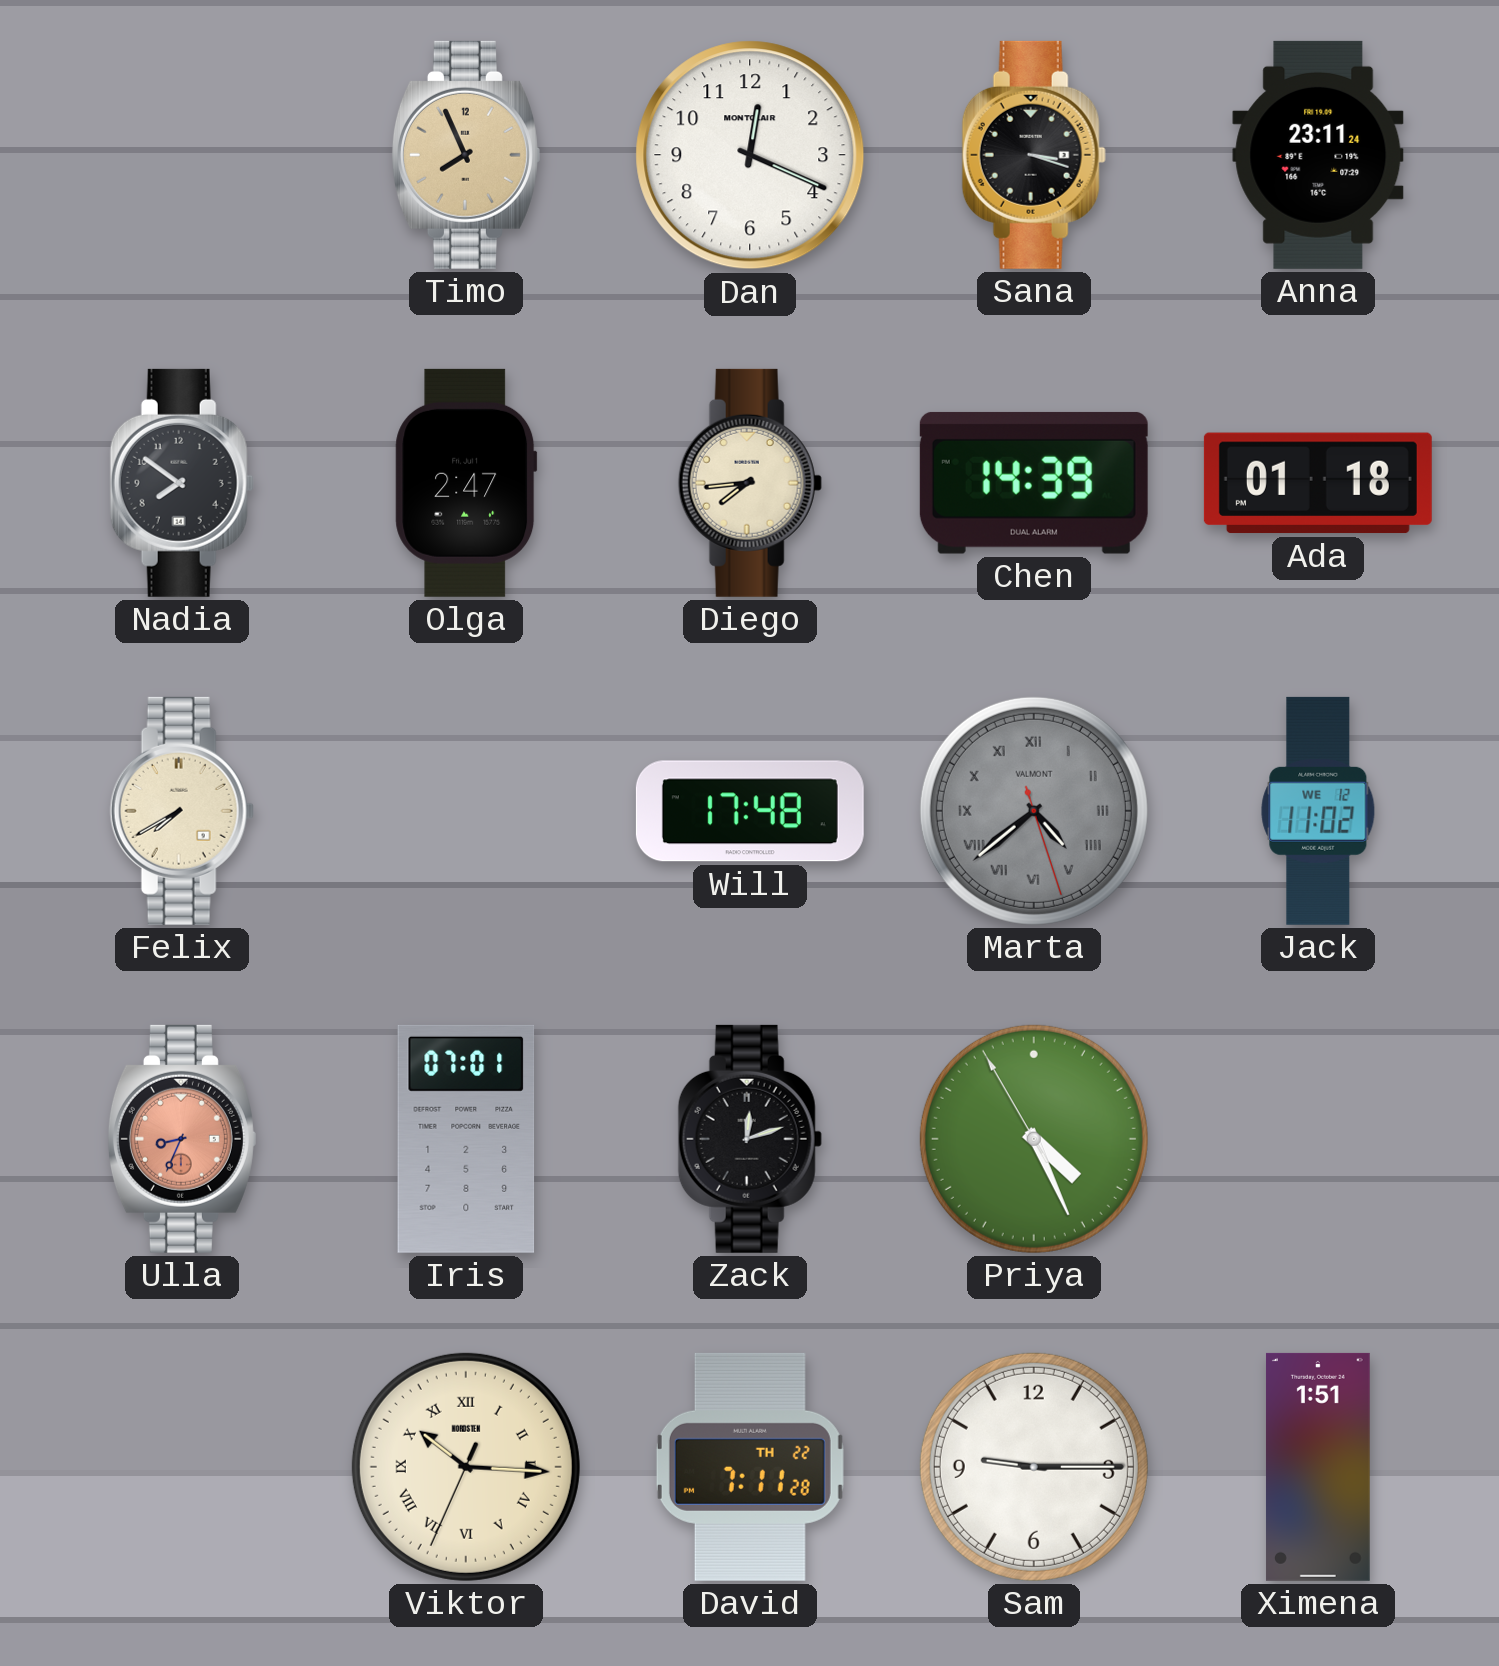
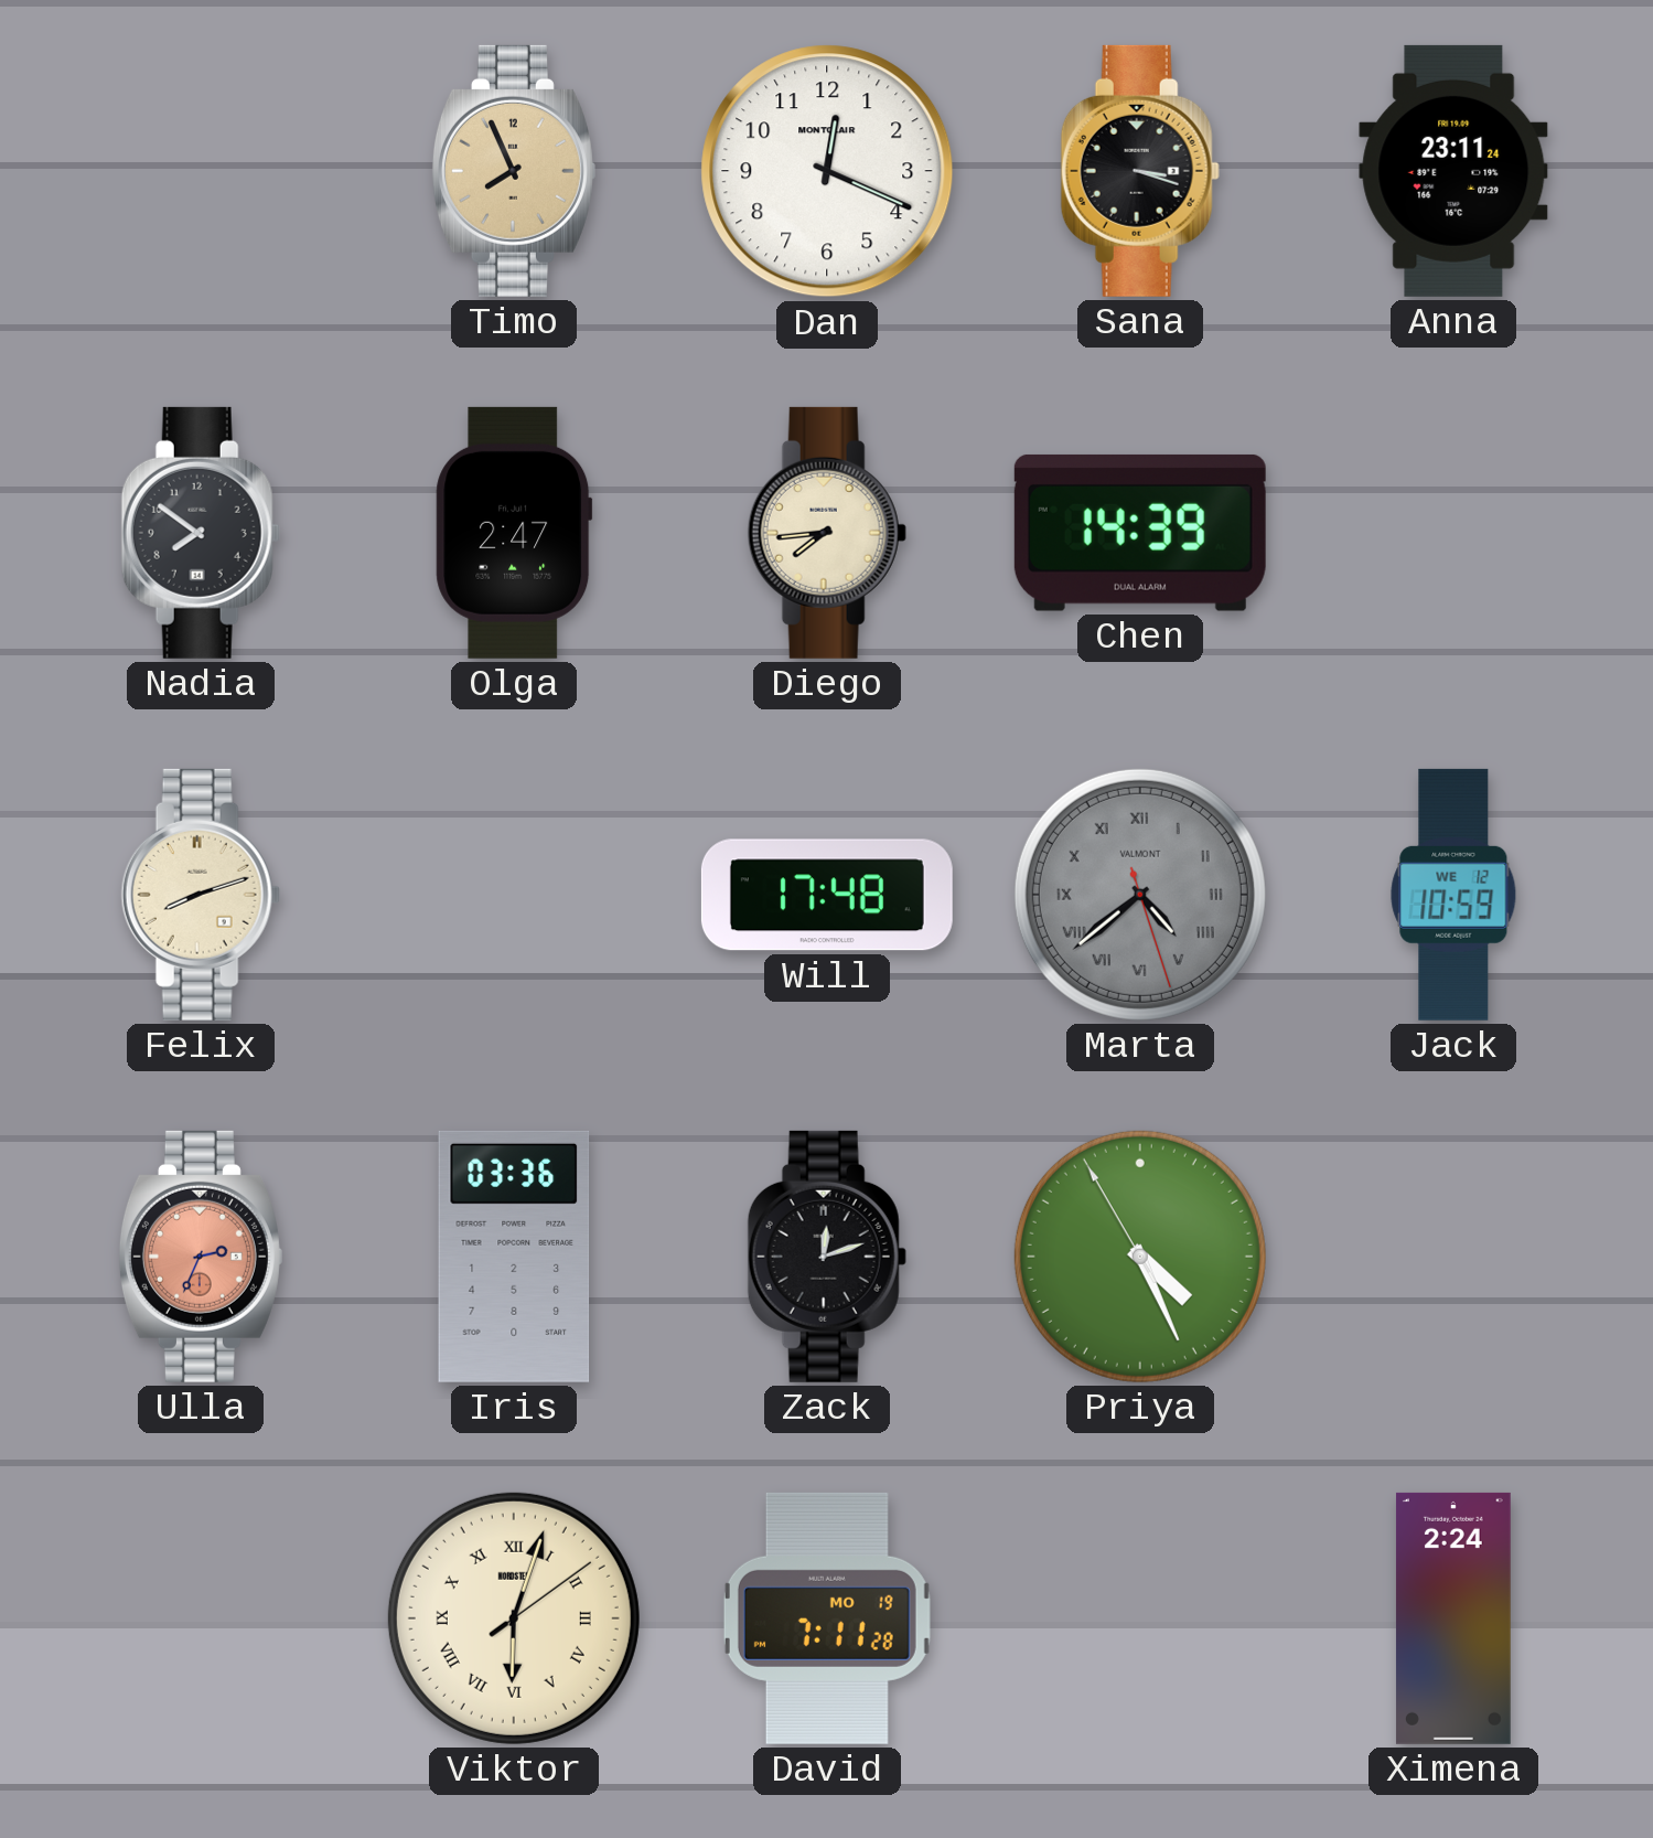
Ada: 01:18 -> none (1318, 483)
Felix: 7:40 -> 8:12 (201, 895)
Jack: 11:02 -> 10:59 (1453, 895)
Ulla: 8:34 -> 2:34 (200, 1257)
Iris: 07:01 -> 03:36 (514, 1257)
Viktor: 10:15 -> 6:03 (514, 1618)
David date: TH 22 -> MO 19 (827, 1618)
Sam: 9:15 -> none (1034, 1467)
Ximena: 1:51 -> 2:24 (1453, 1618)
